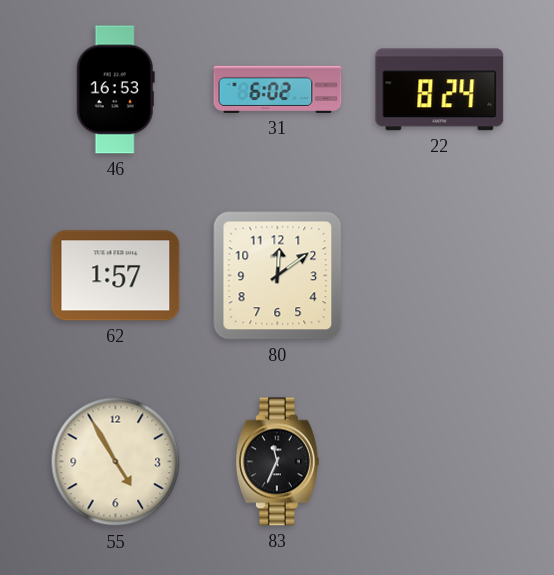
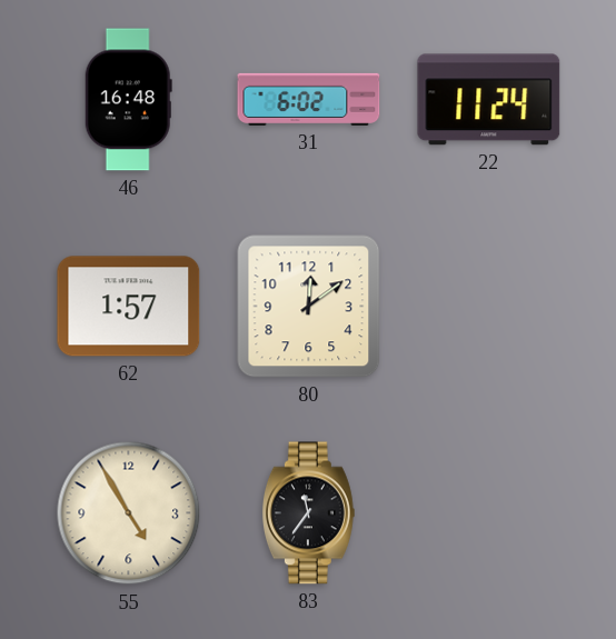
46: 16:53 -> 16:48 (128, 100)
22: 8:24 -> 11:24 (489, 100)
83: 11:34 -> 11:36 (308, 513)
